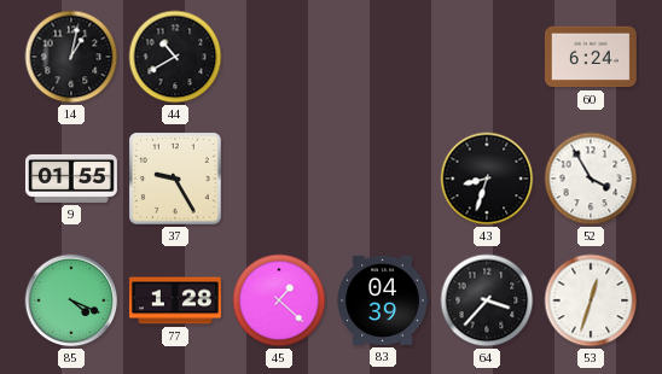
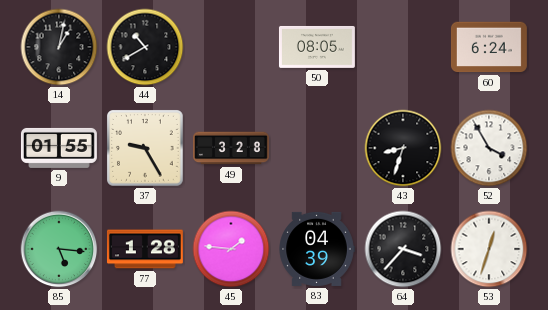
50: none -> 08:05 (317, 47)
49: none -> 3:28 (232, 148)
85: 4:19 -> 5:16 (59, 249)
45: 1:22 -> 1:46 (231, 249)
